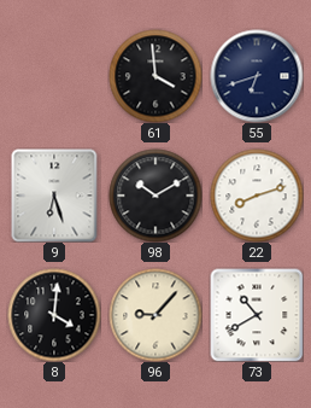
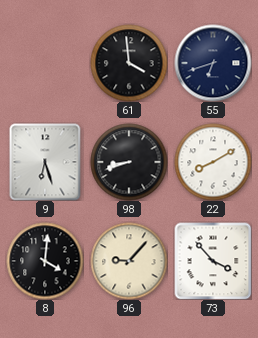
98: 10:10 -> 8:42 (129, 162)
22: 8:12 -> 8:10 (213, 162)
73: 10:40 -> 3:53 (213, 261)
